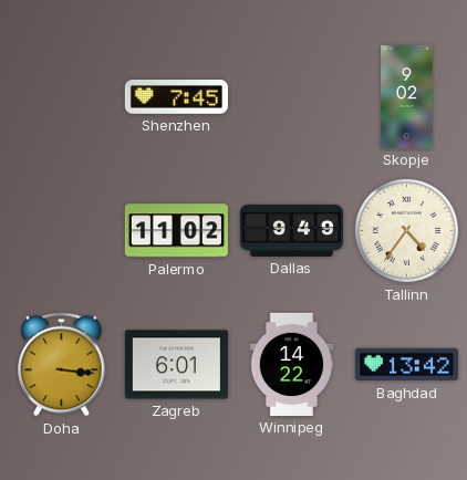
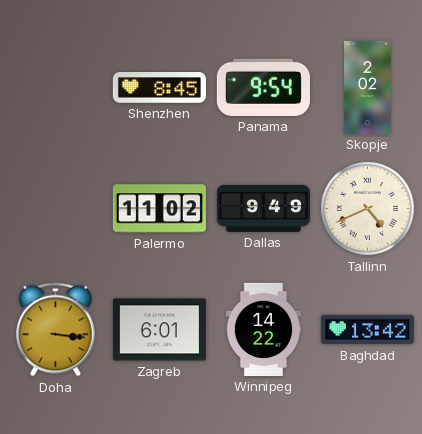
Shenzhen: 7:45 -> 8:45 (159, 88)
Panama: none -> 9:54 (263, 87)
Skopje: 9:02 -> 2:02 (368, 87)
Tallinn: 4:36 -> 4:41 (367, 208)
